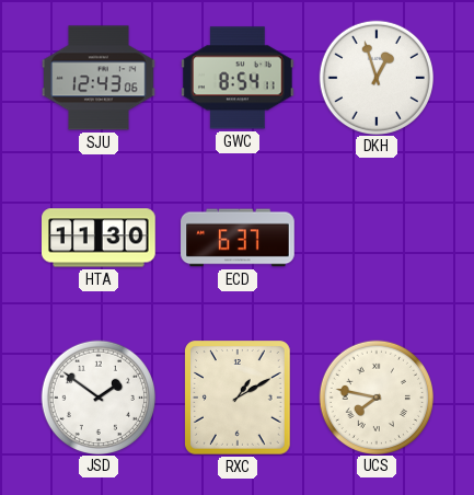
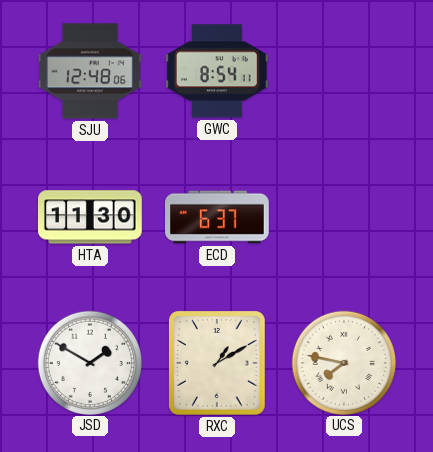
SJU: 12:43 -> 12:48 (91, 71)
DKH: 12:57 -> none (375, 77)
JSD: 1:51 -> 1:50 (89, 362)
